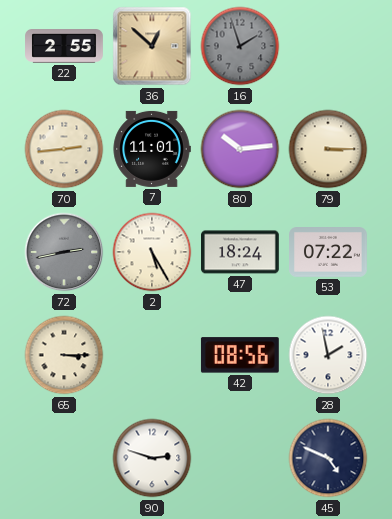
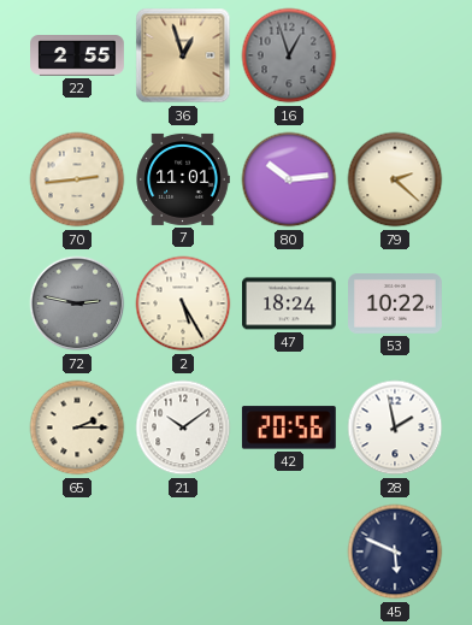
36: 12:52 -> 12:57 (183, 55)
16: 1:57 -> 12:57 (289, 55)
79: 3:15 -> 2:22 (395, 179)
72: 2:43 -> 2:47 (77, 303)
53: 07:22 -> 10:22 (396, 305)
65: 3:15 -> 2:15 (77, 428)
21: none -> 10:09 (183, 428)
42: 08:56 -> 20:56 (289, 428)
90: 2:48 -> none (152, 458)
45: 4:49 -> 5:49 (395, 552)
